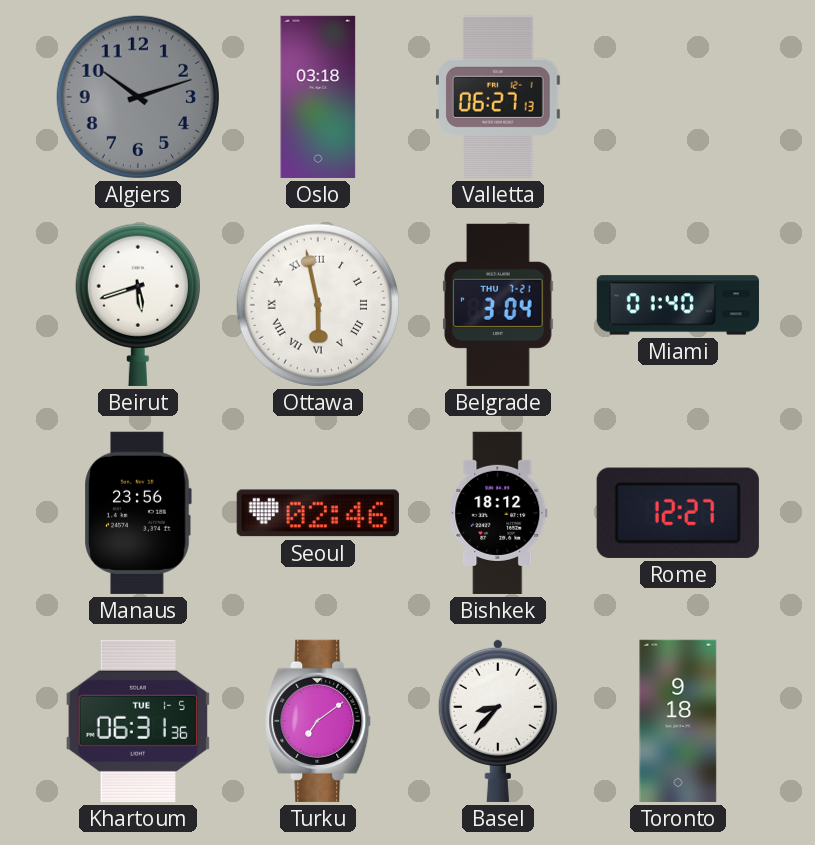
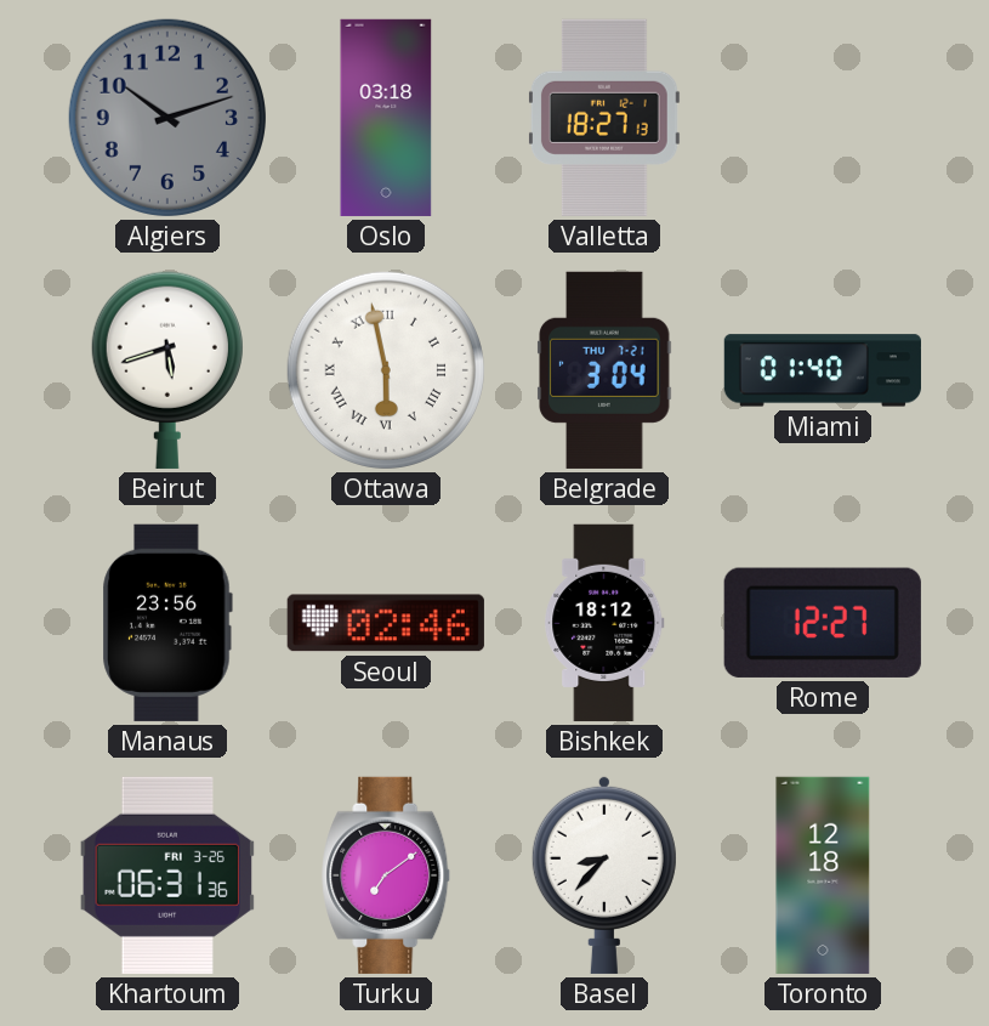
Valletta: 06:27 -> 18:27 (604, 118)
Khartoum date: TUE 1-5 -> FRI 3-26 (167, 875)
Toronto: 9:18 -> 12:18 (823, 875)
